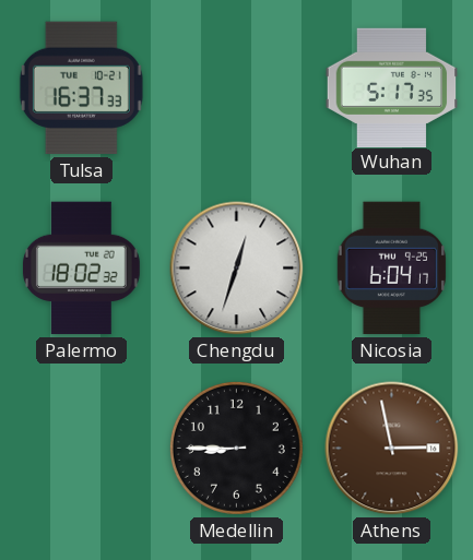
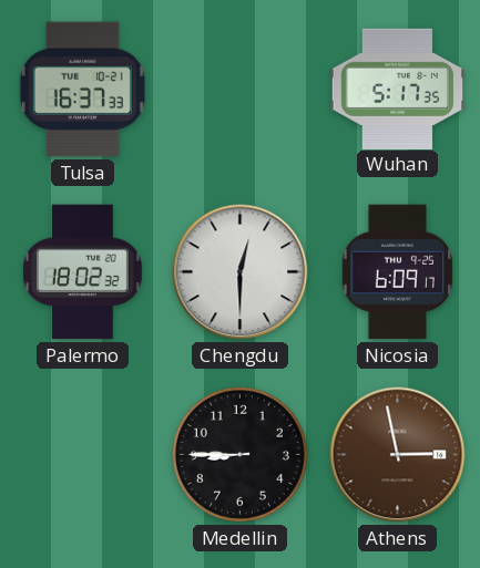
Chengdu: 12:33 -> 12:30 (241, 272)
Nicosia: 6:04 -> 6:09 (397, 272)
